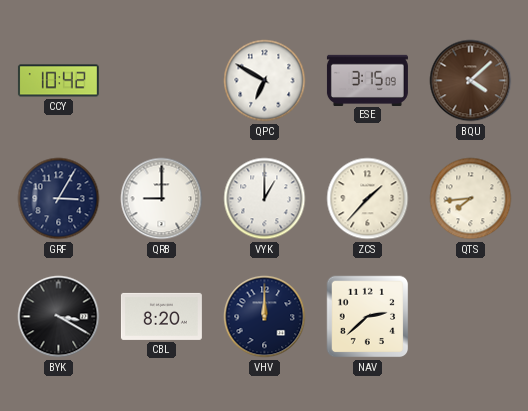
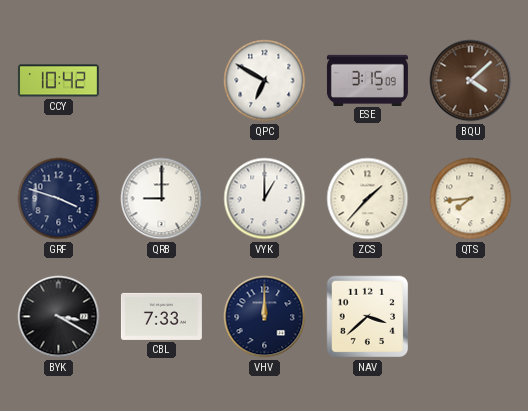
GRF: 3:05 -> 3:48 (59, 199)
CBL: 8:20 -> 7:33 (161, 316)
NAV: 2:38 -> 3:38 (368, 317)
